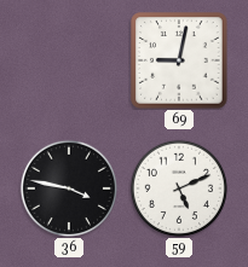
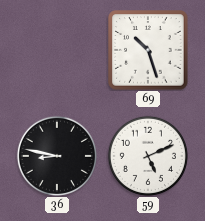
69: 9:02 -> 10:27 (148, 50)
36: 3:47 -> 8:47 (57, 156)
